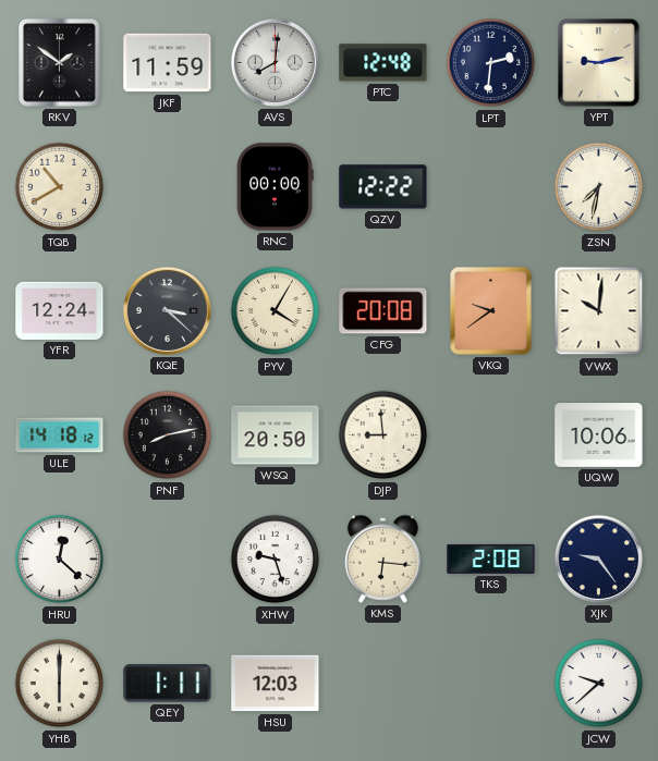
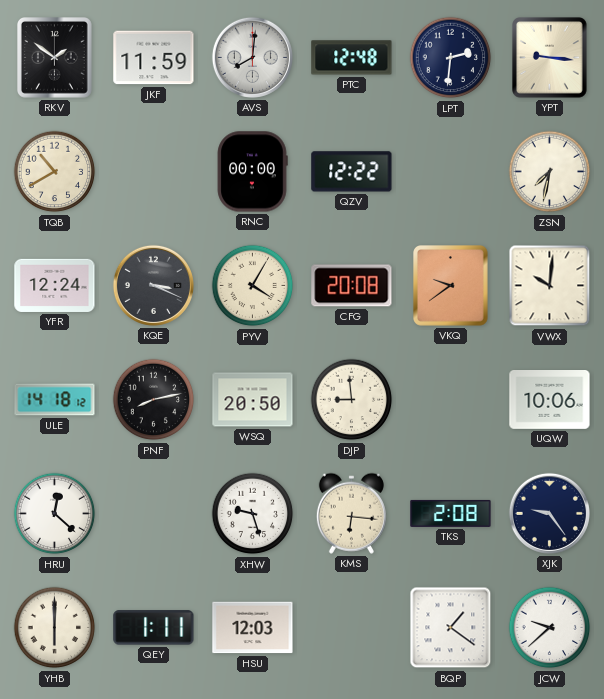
YPT: 9:13 -> 9:16 (550, 58)
KQE: 3:22 -> 3:19 (153, 285)
BQP: none -> 1:21 (451, 628)
